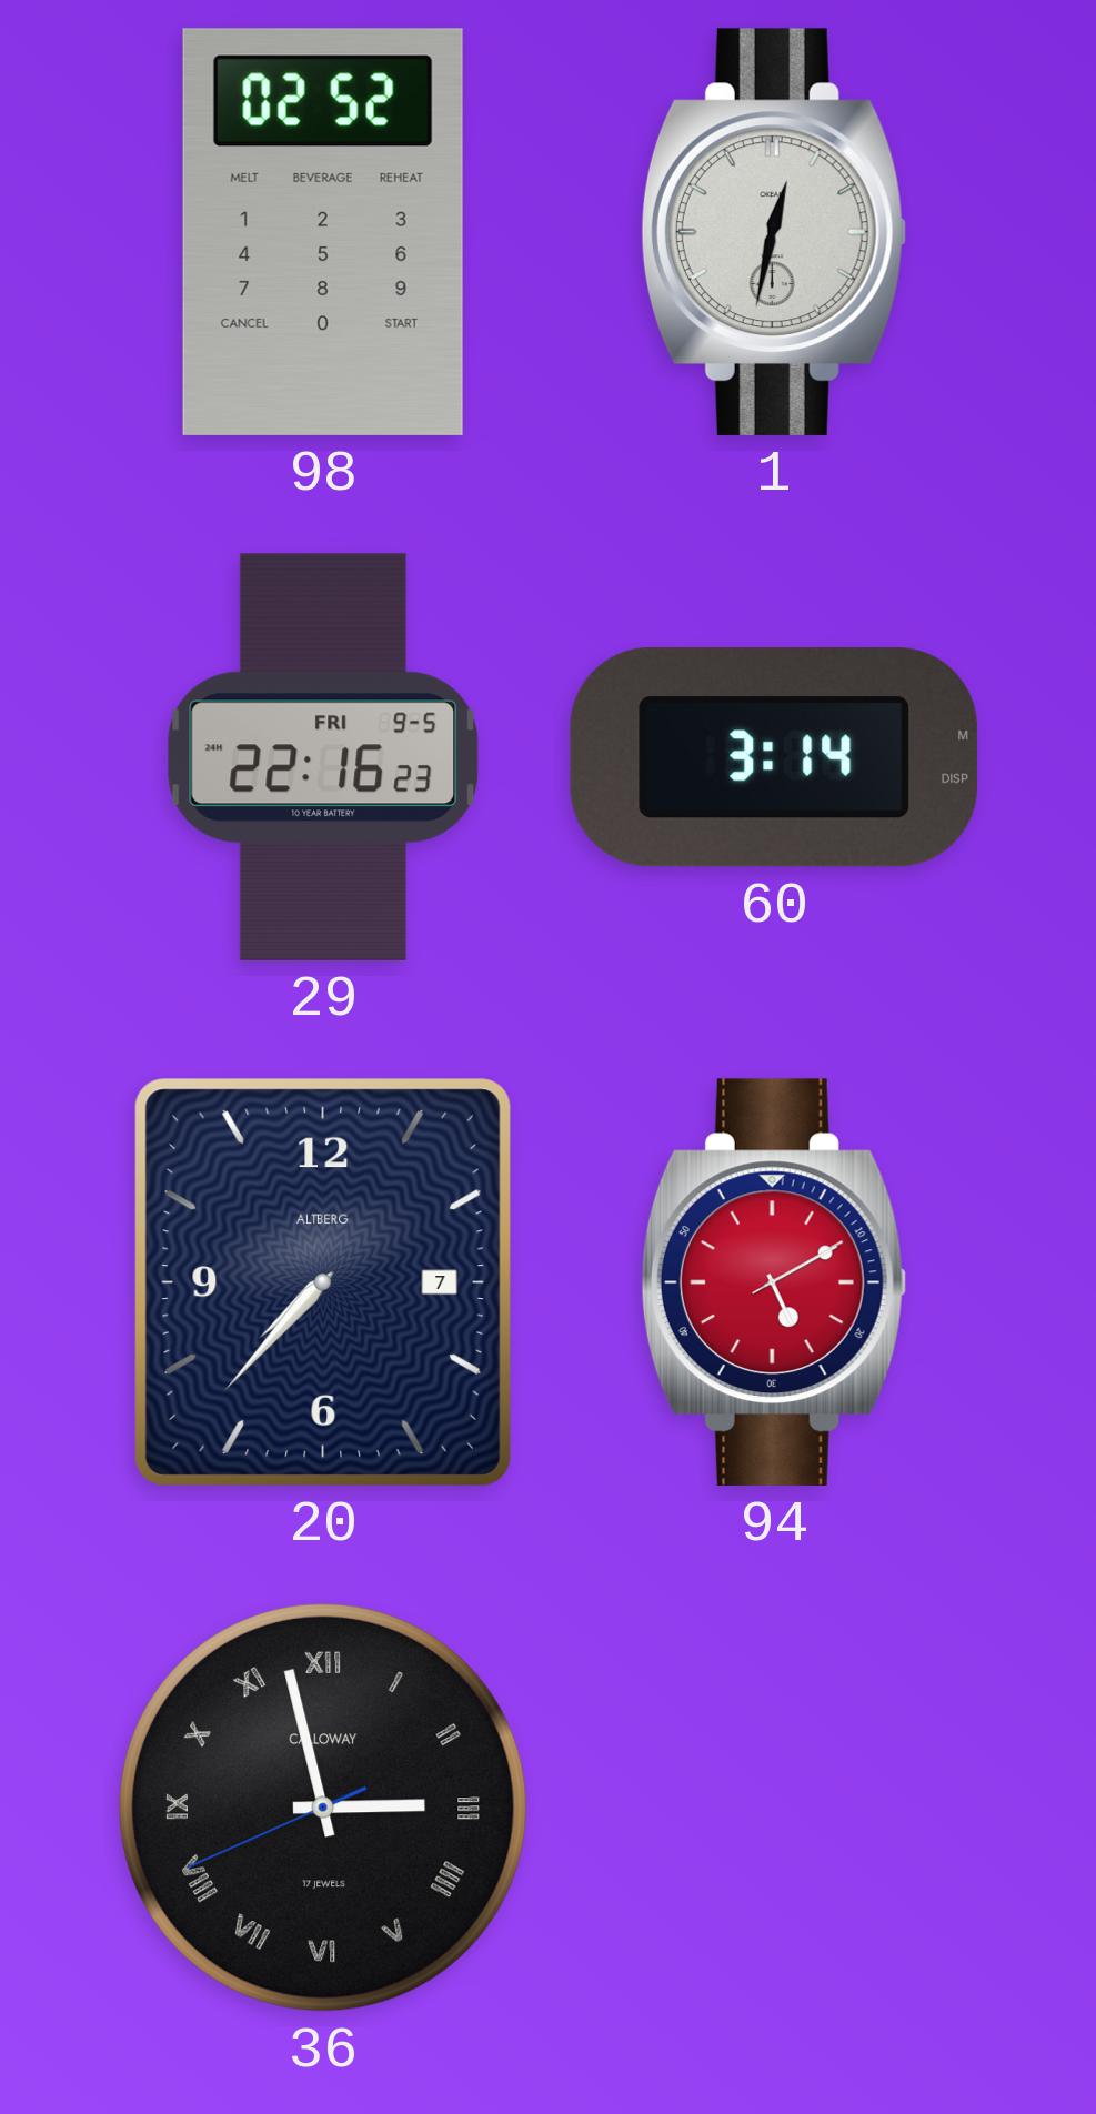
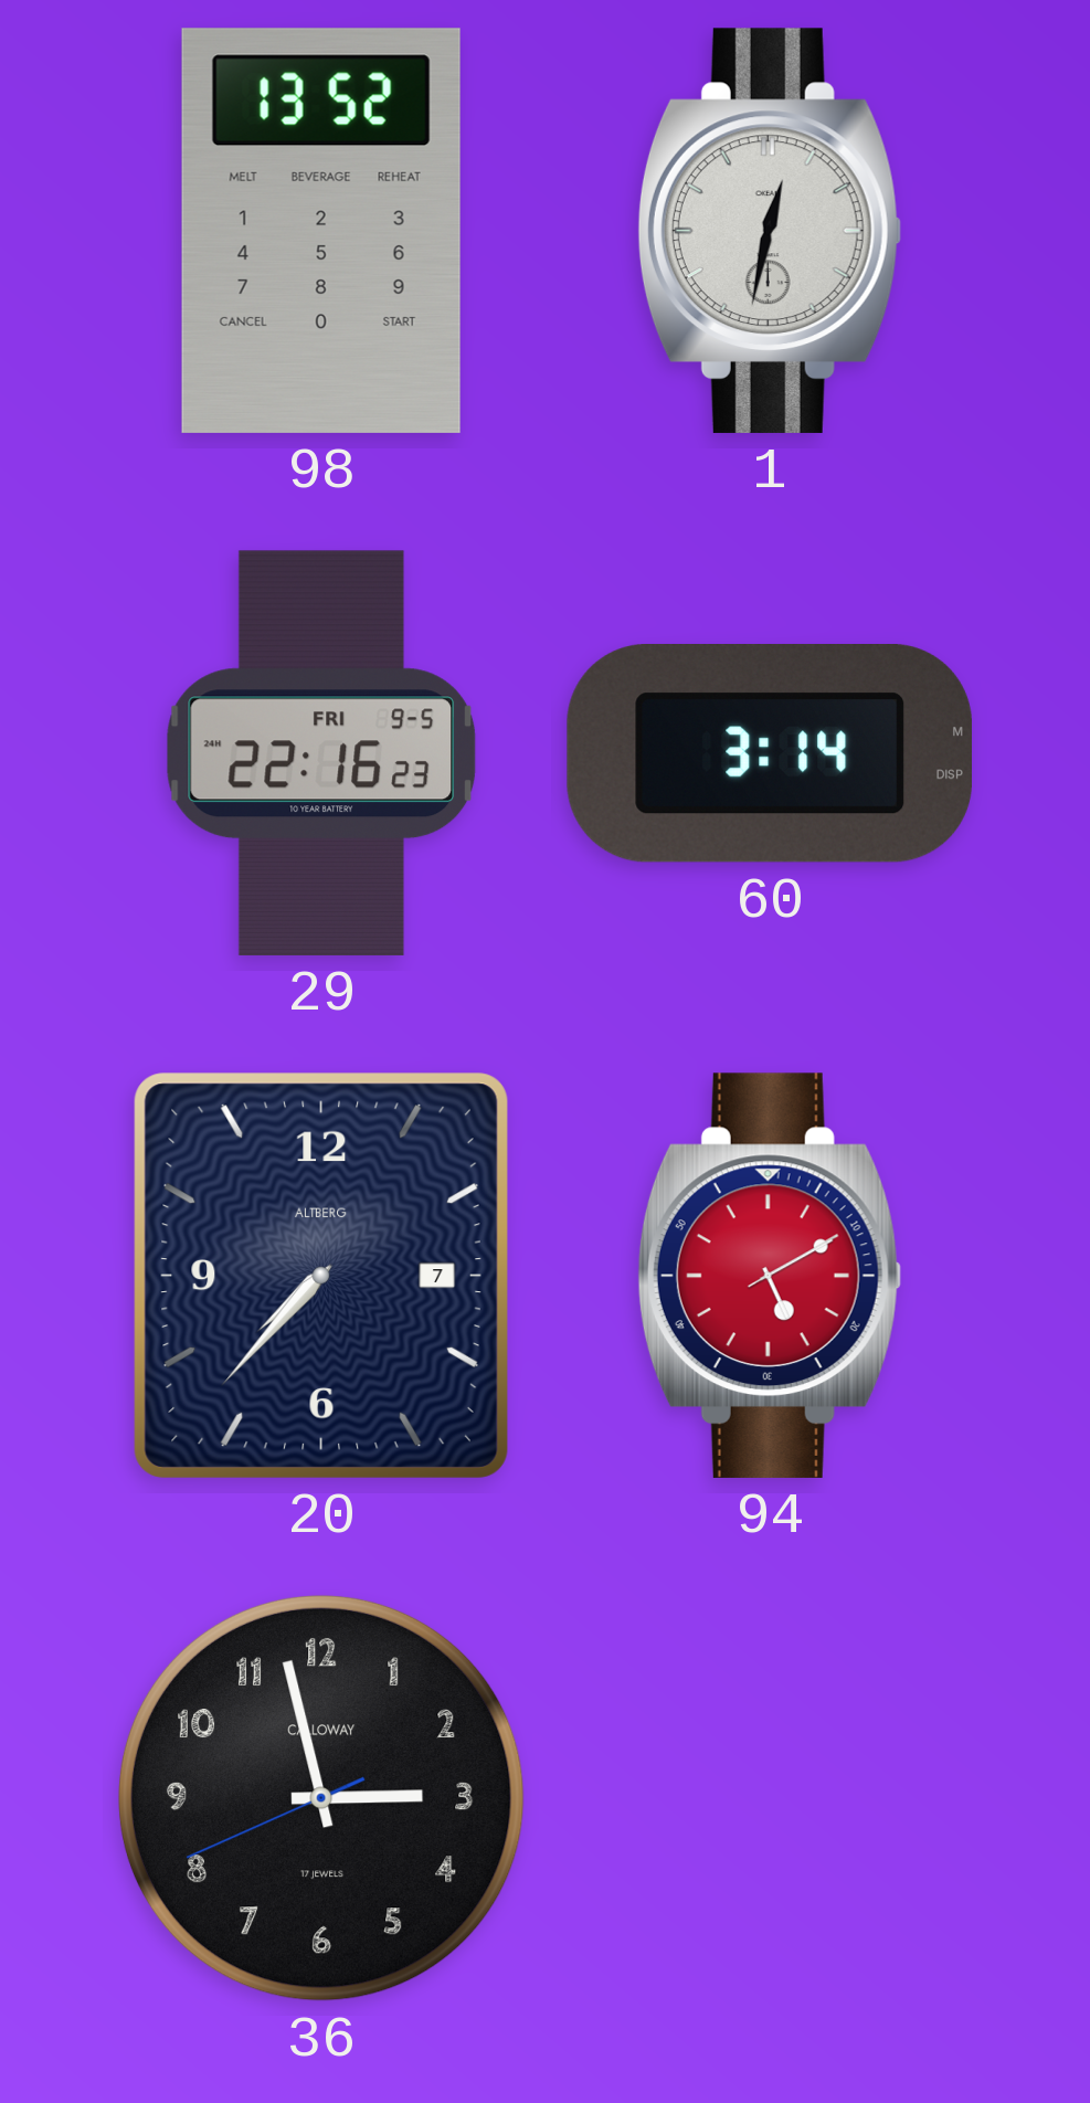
98: 02:52 -> 13:52 (321, 231)
36 numerals: Roman -> Arabic (321, 1798)
